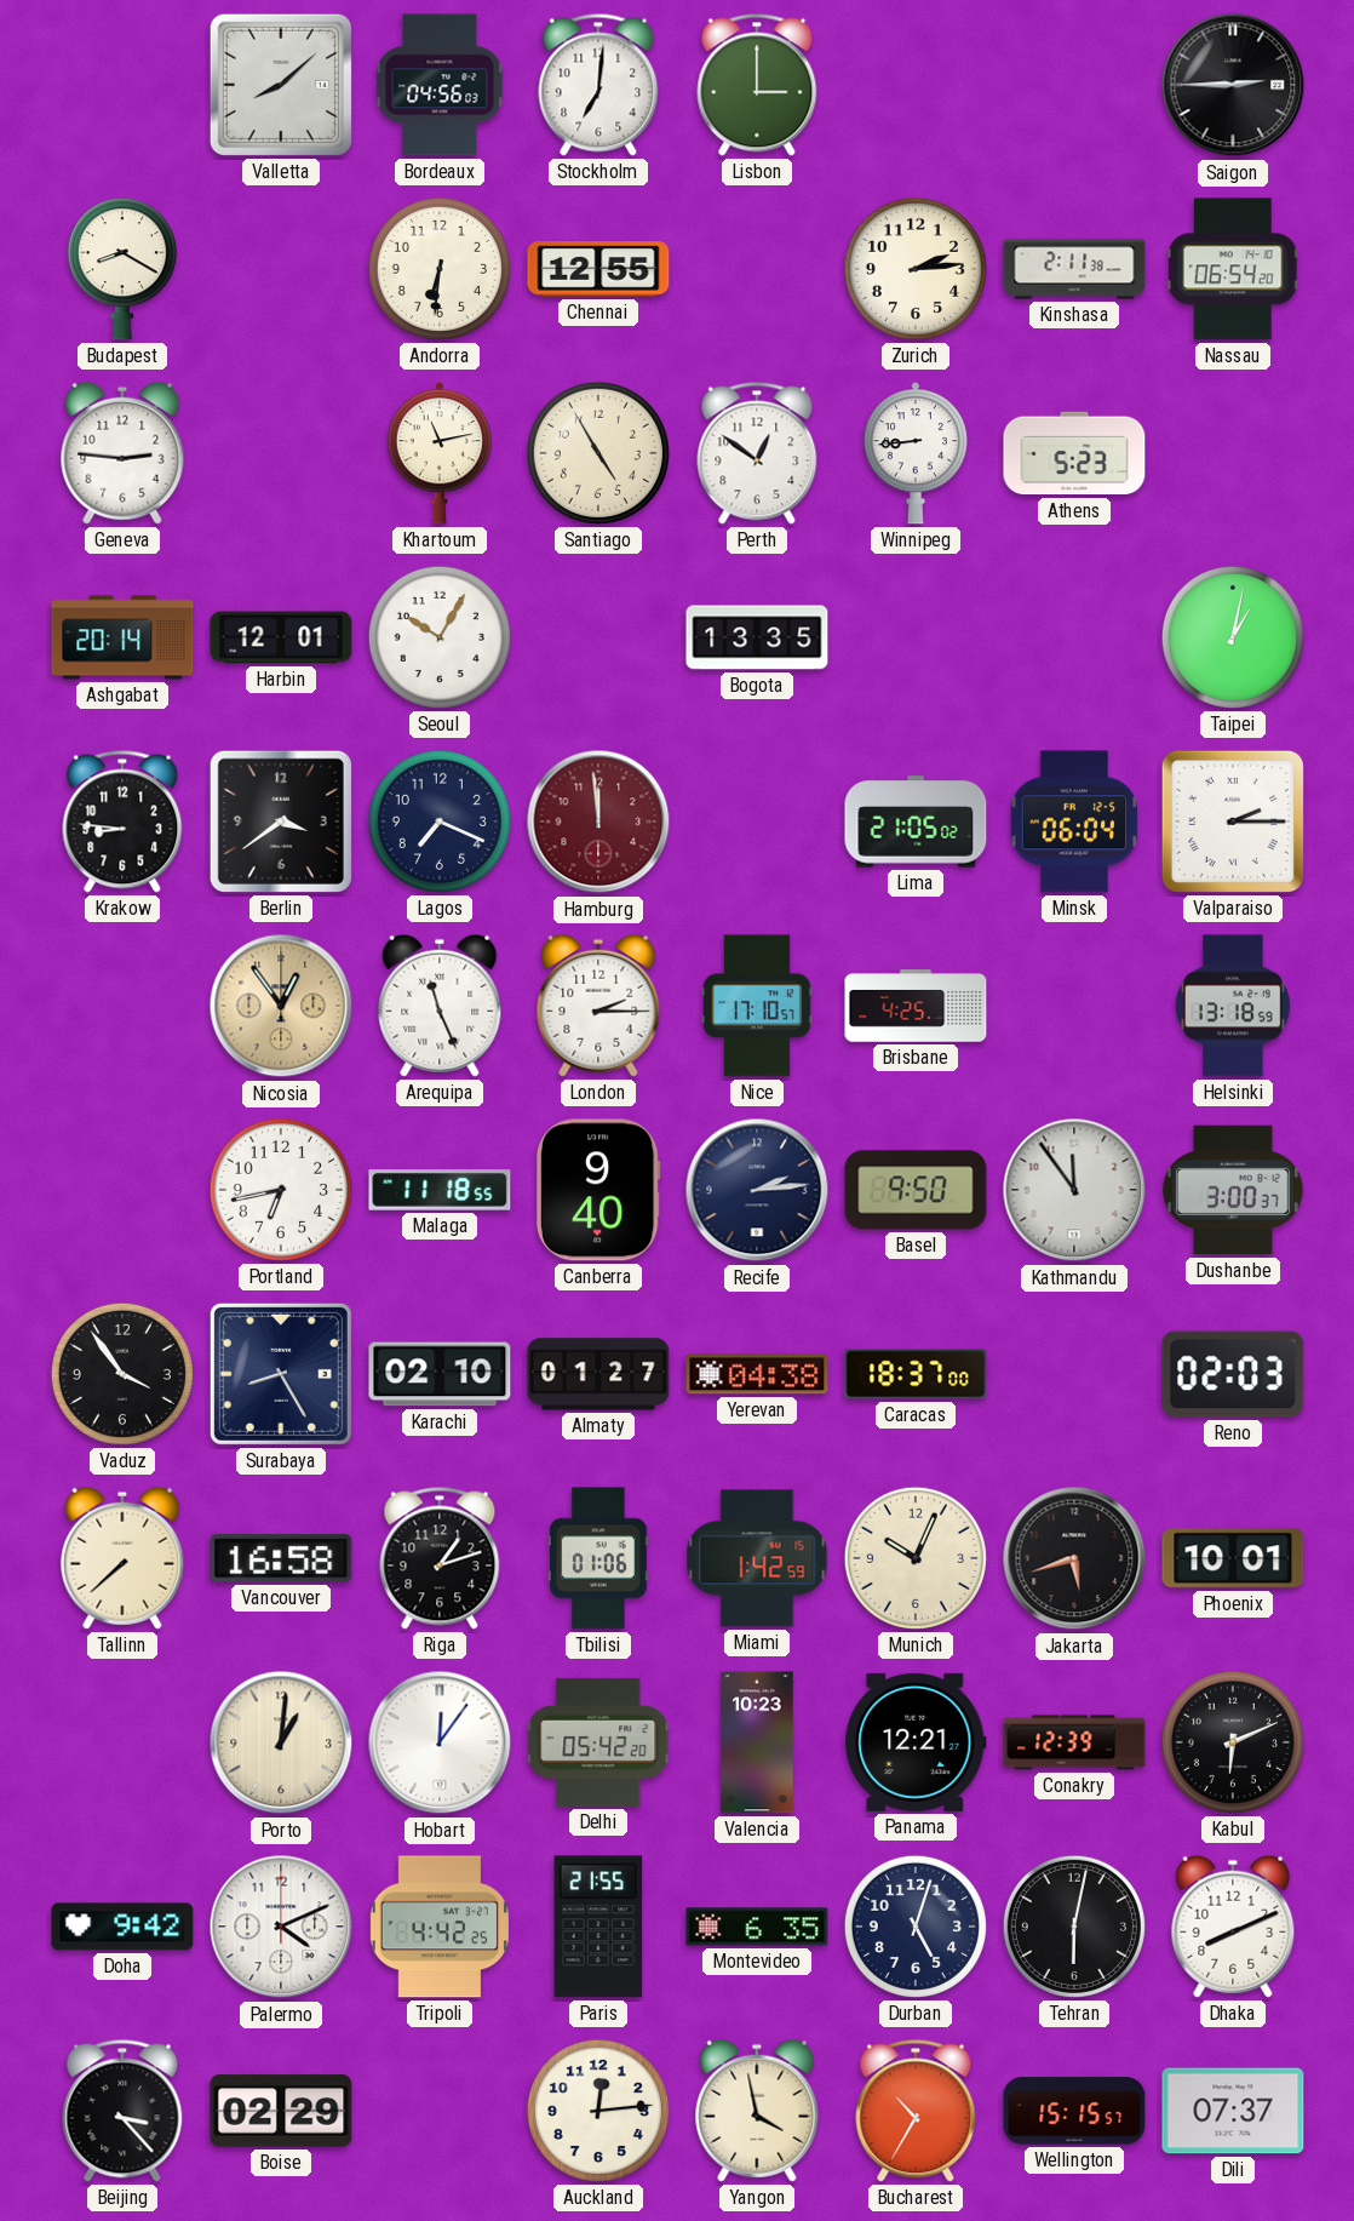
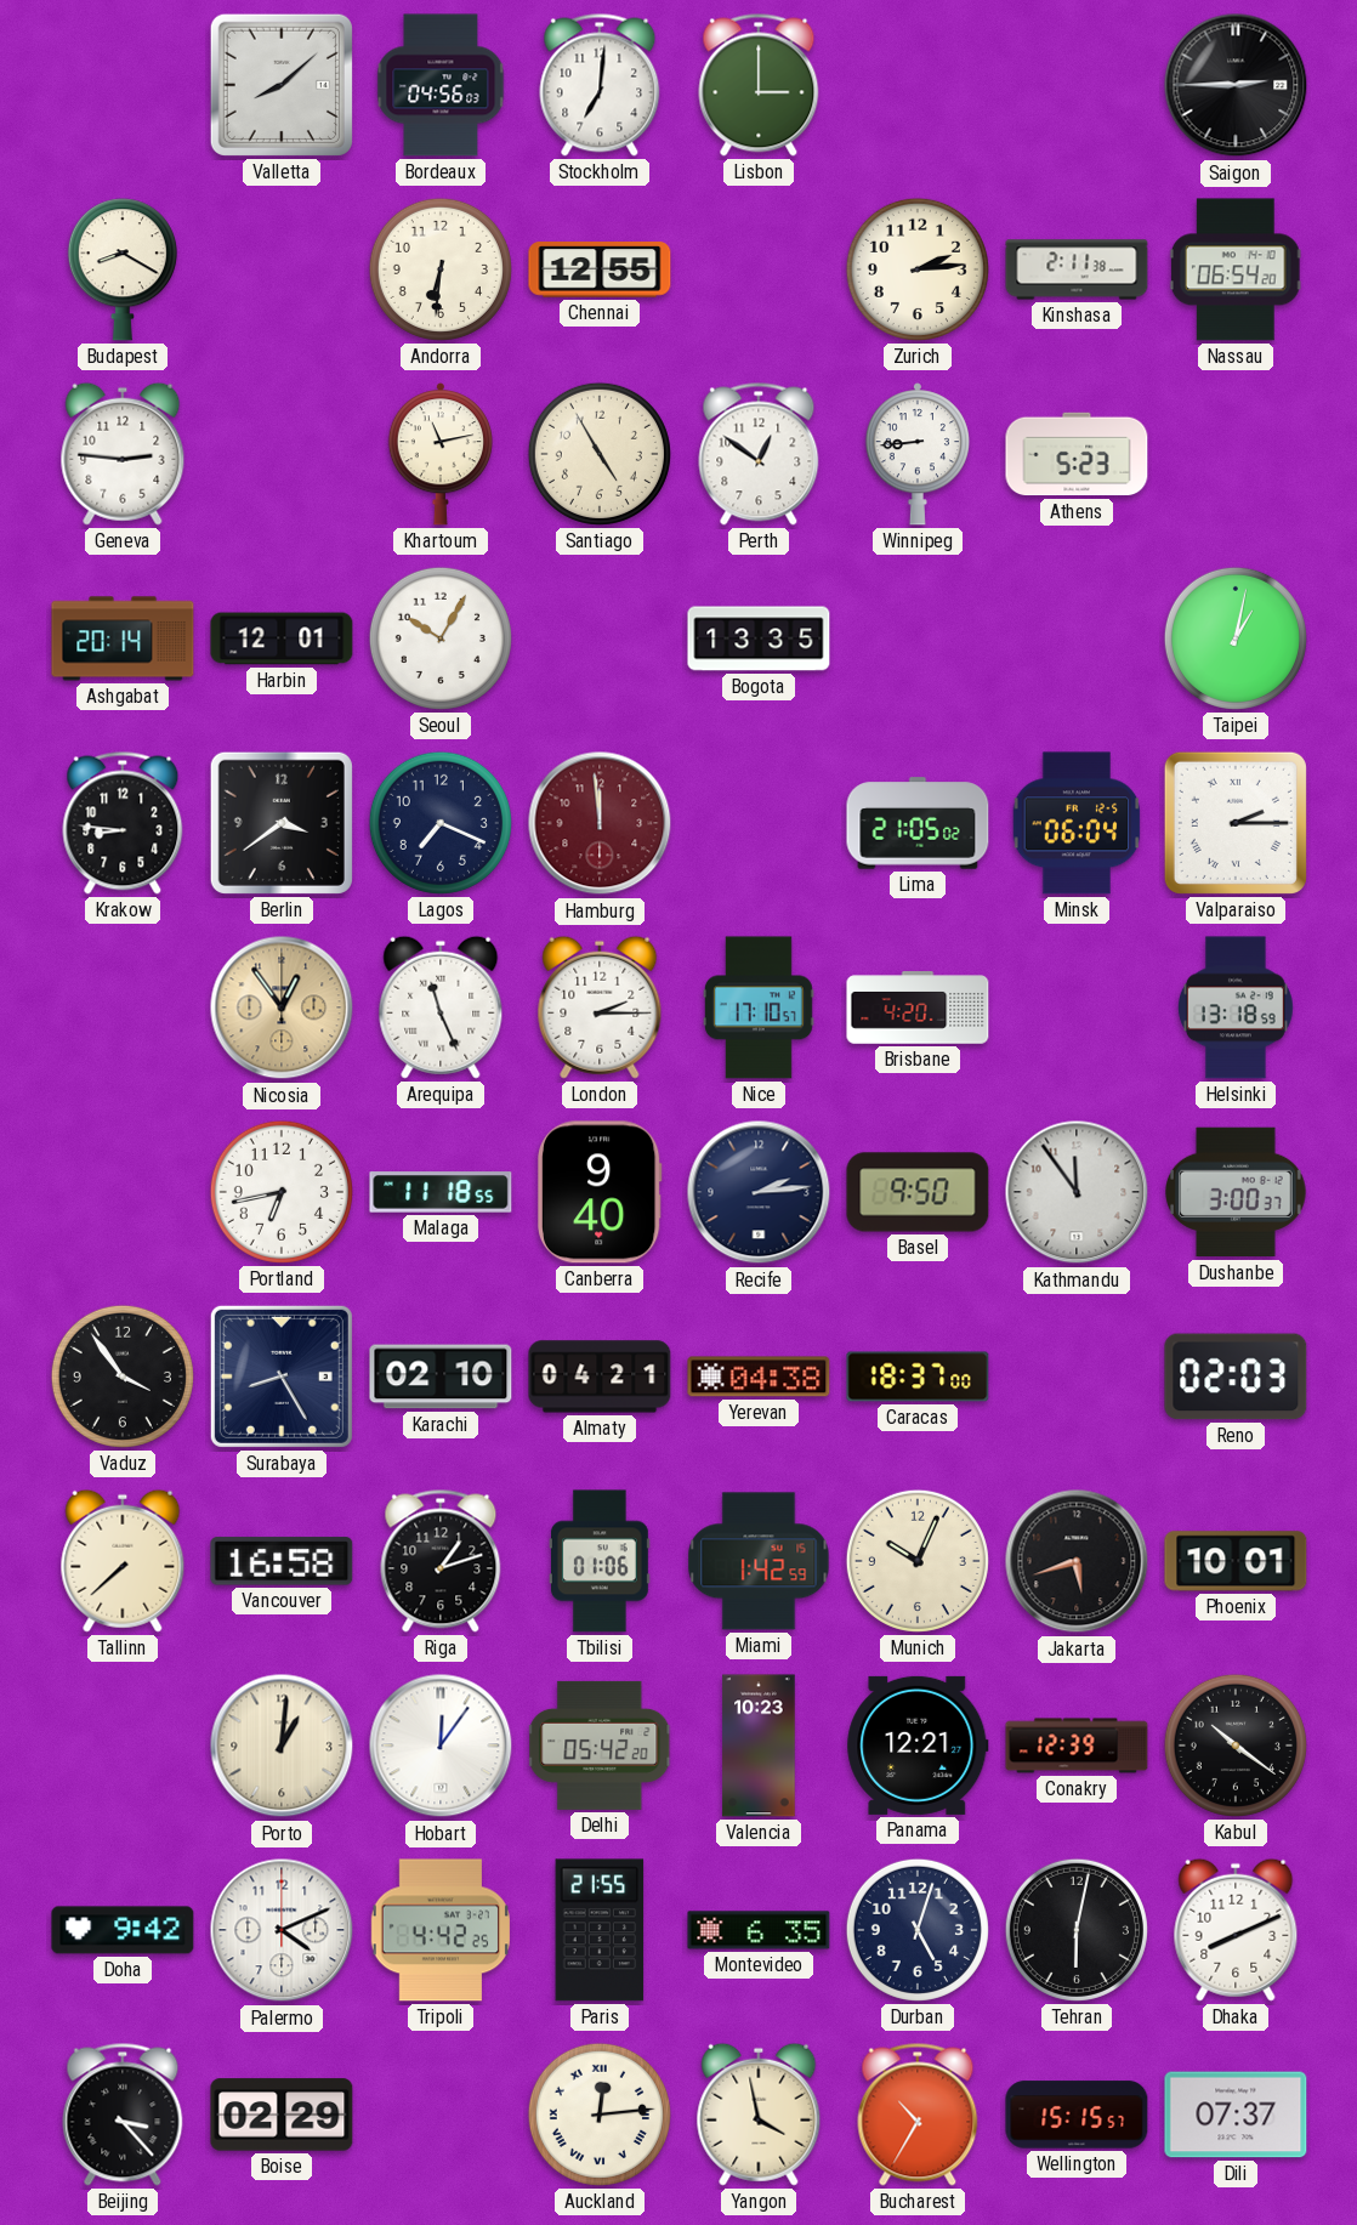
Brisbane: 4:25 -> 4:20 (918, 1008)
Almaty: 01:27 -> 04:21 (600, 1377)
Kabul: 6:11 -> 10:21 (1236, 1746)
Auckland numerals: Arabic -> Roman (600, 2115)
